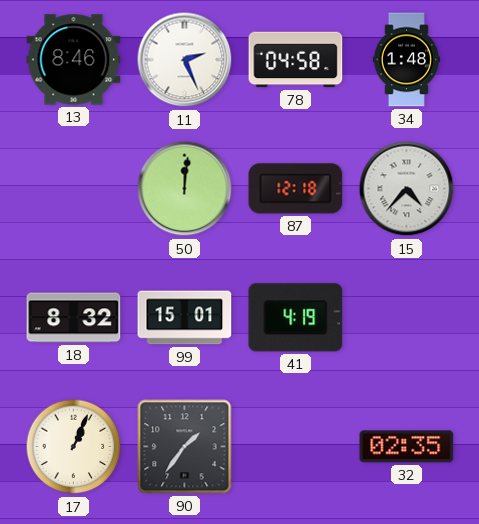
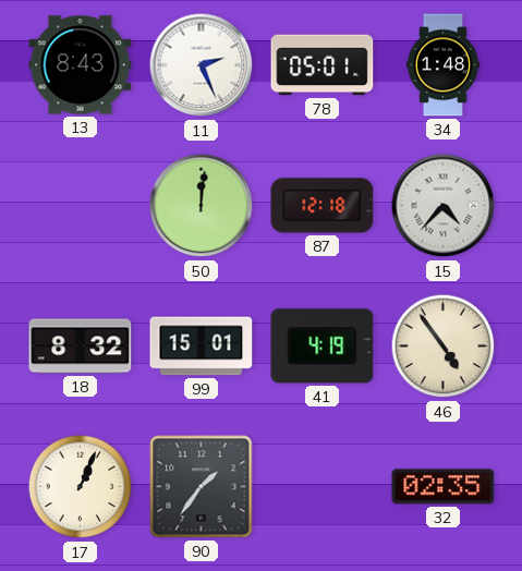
13: 8:46 -> 8:43 (81, 65)
78: 04:58 -> 05:01 (323, 65)
46: none -> 4:54 (444, 347)
